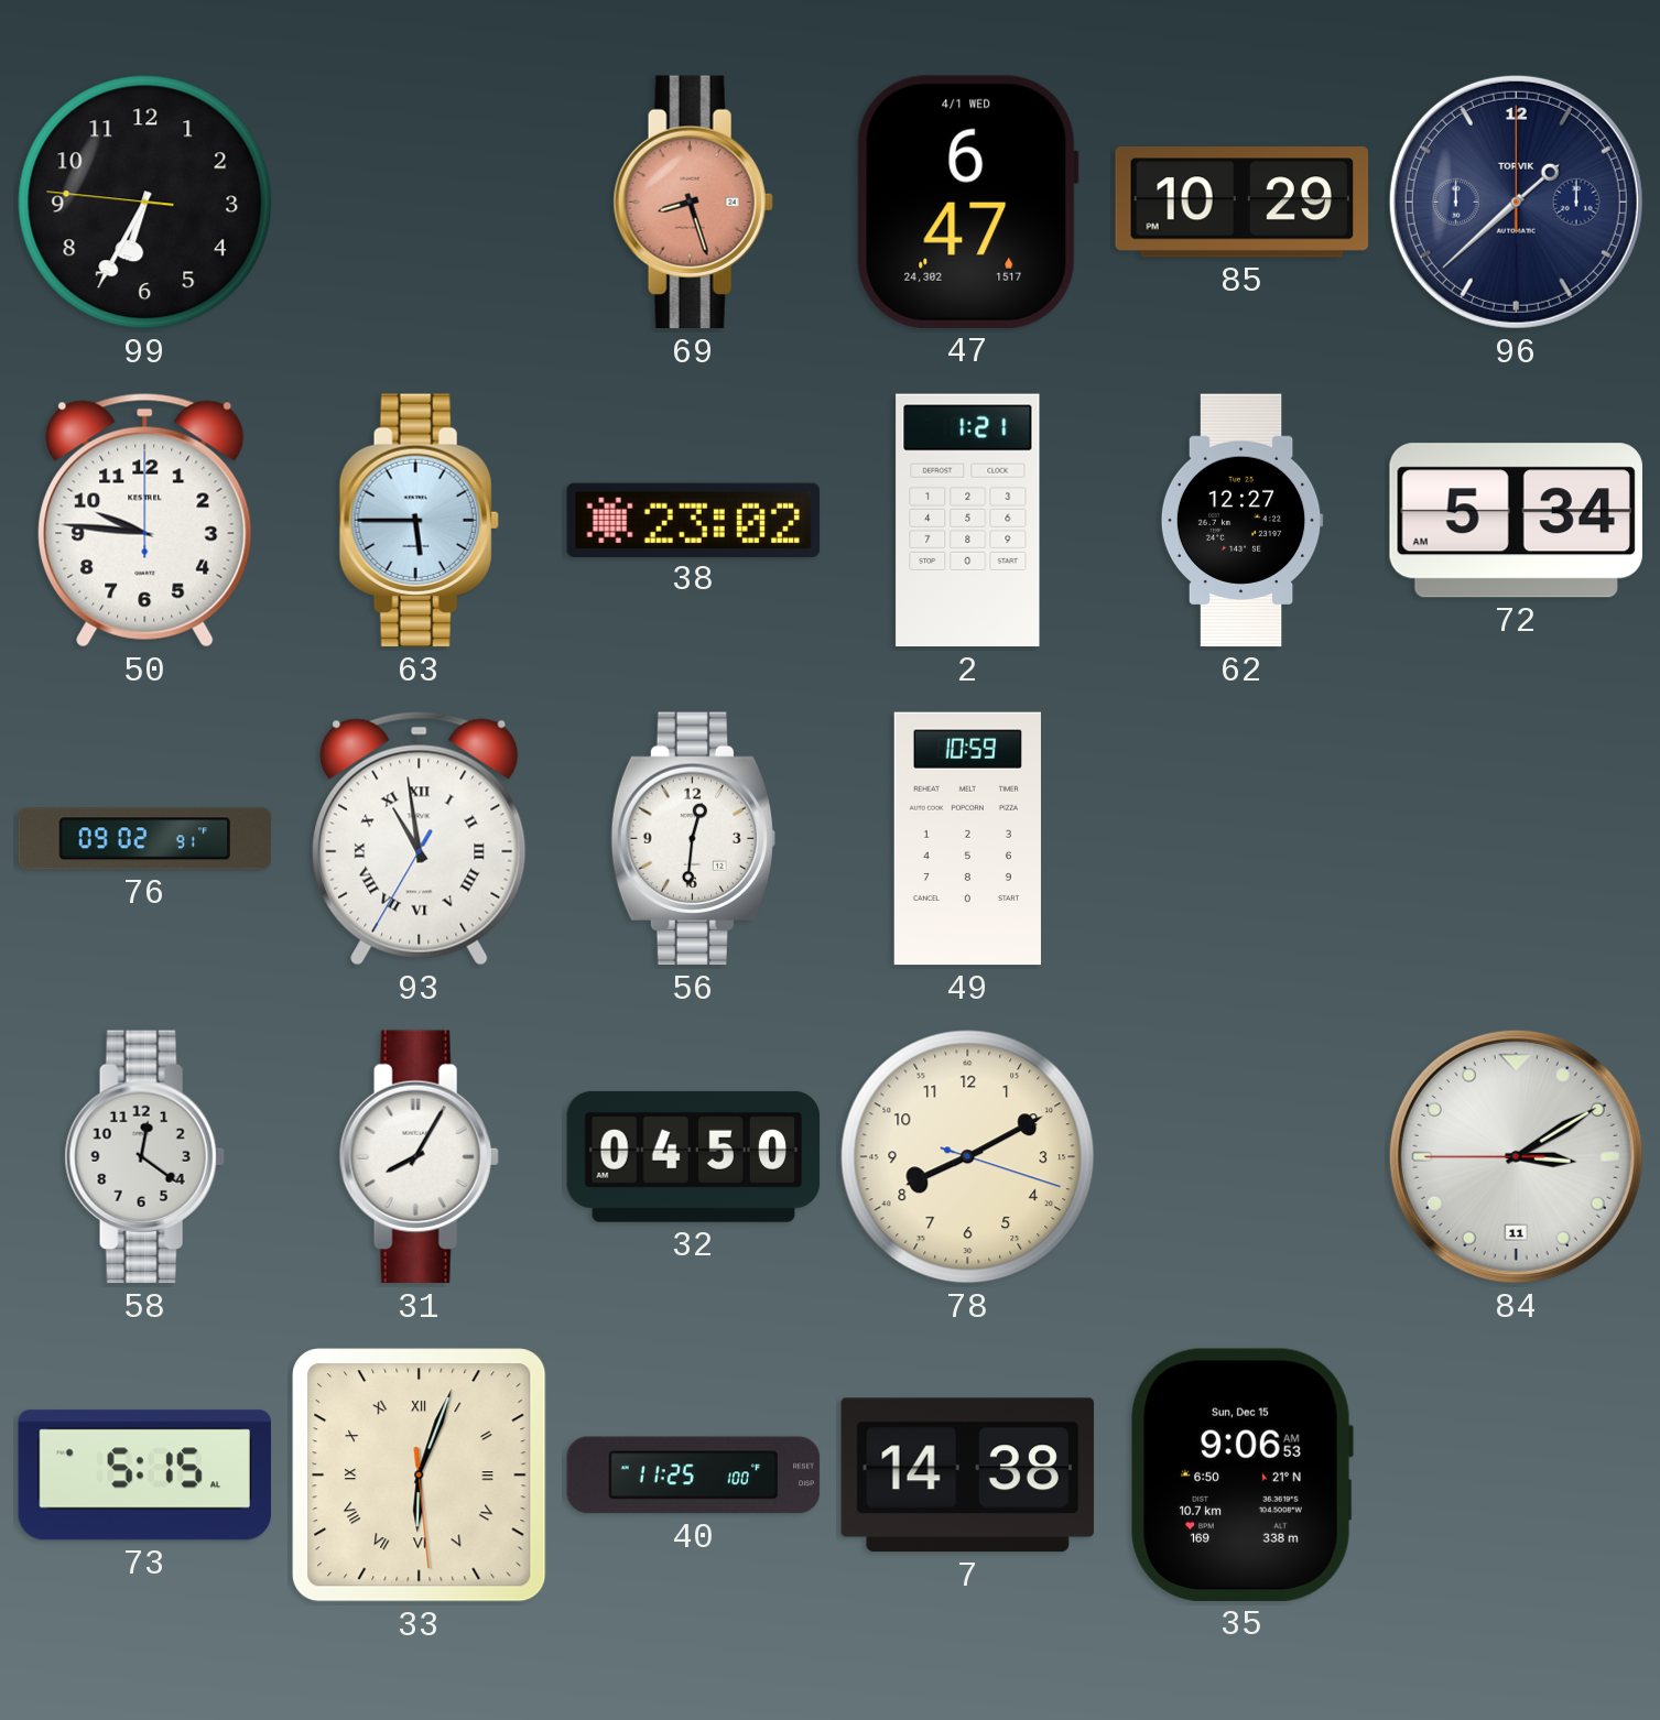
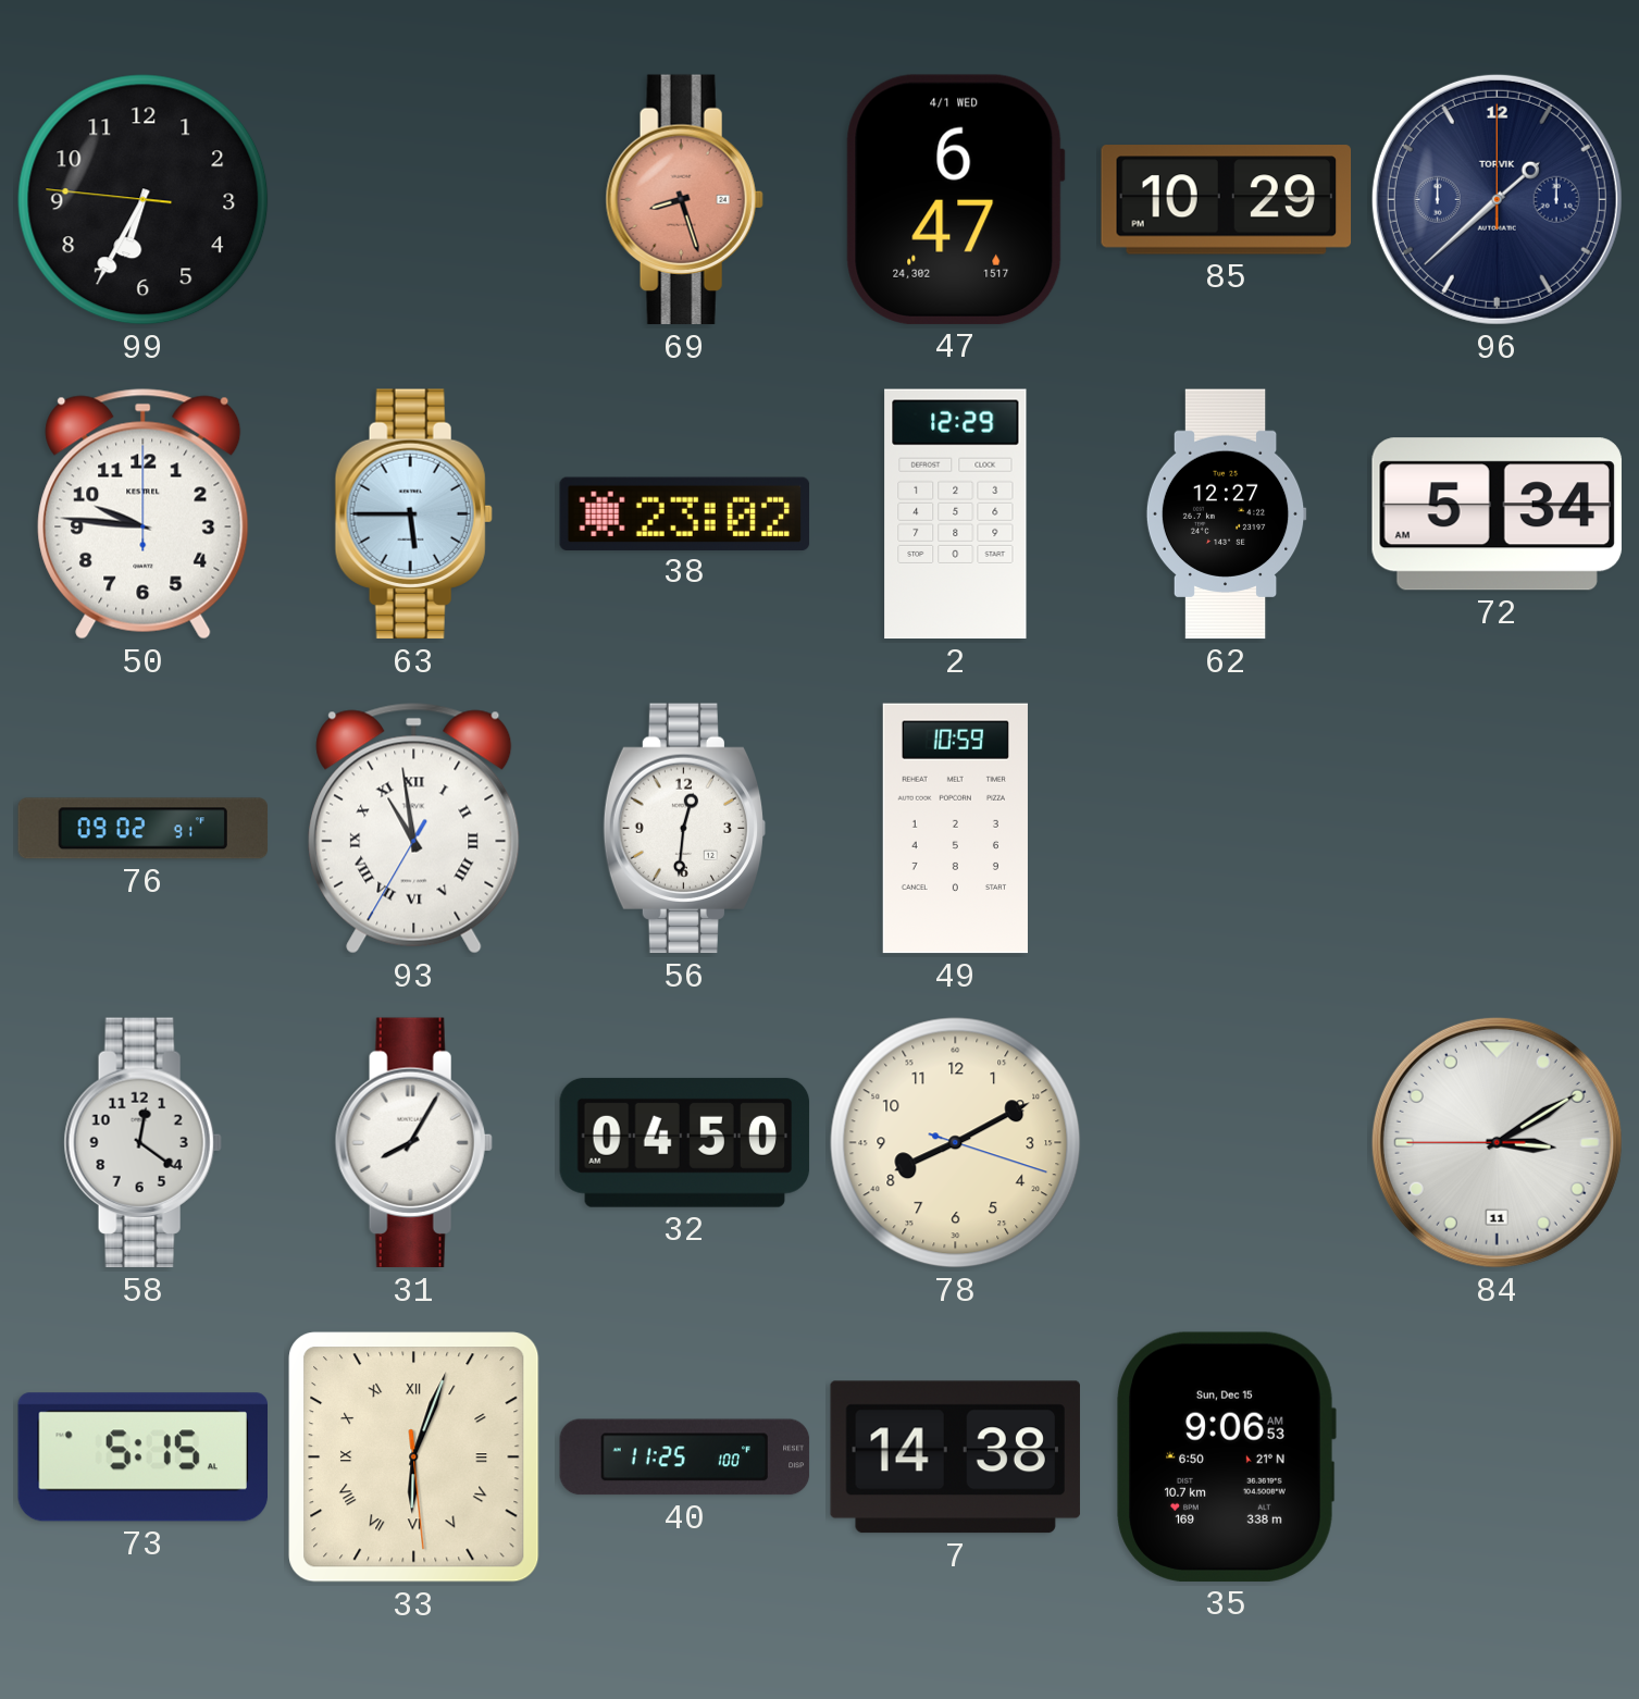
2: 1:21 -> 12:29 (956, 514)
